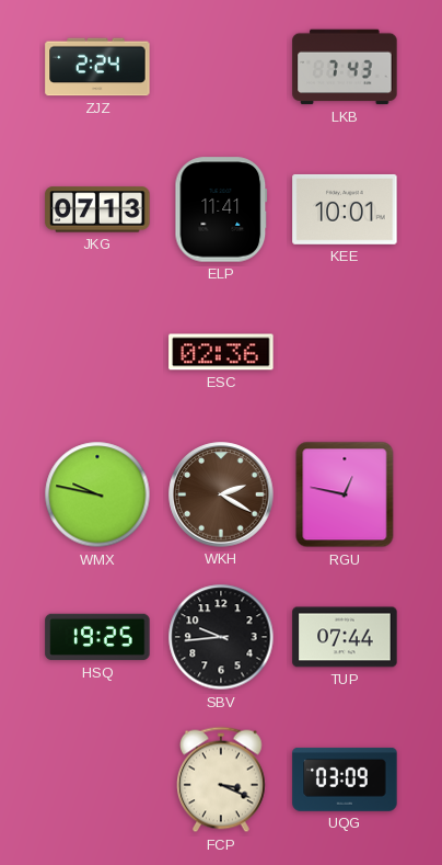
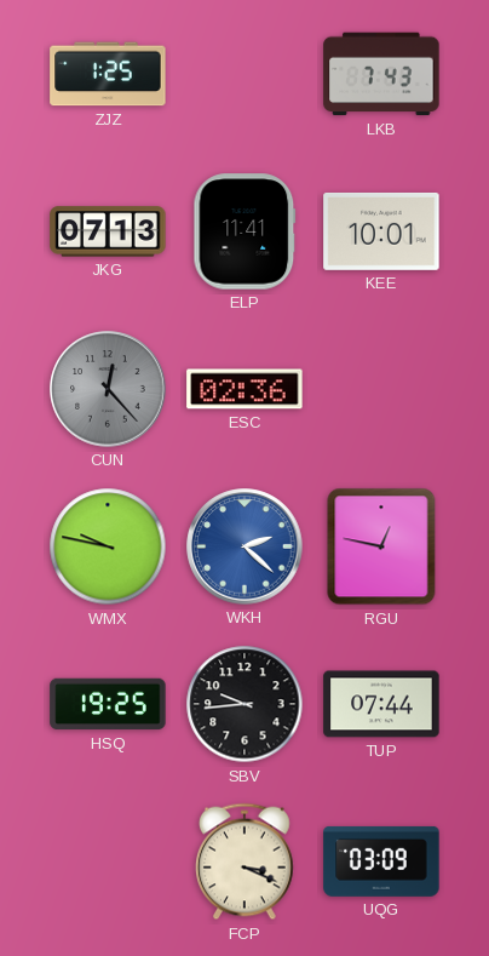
ZJZ: 2:24 -> 1:25 (108, 74)
CUN: none -> 12:23 (108, 389)
WKH: 2:20 -> 2:22 (244, 546)
WKH dial: brown -> blue (244, 546)
